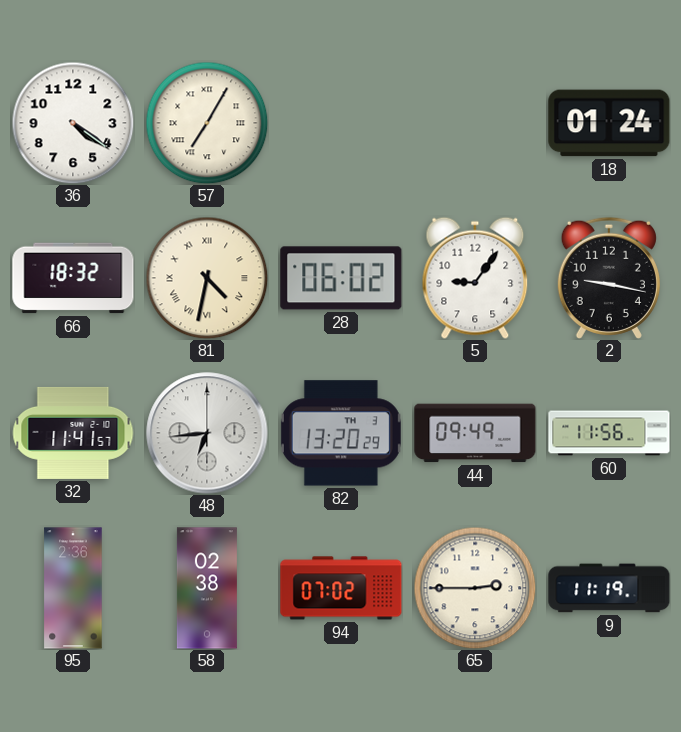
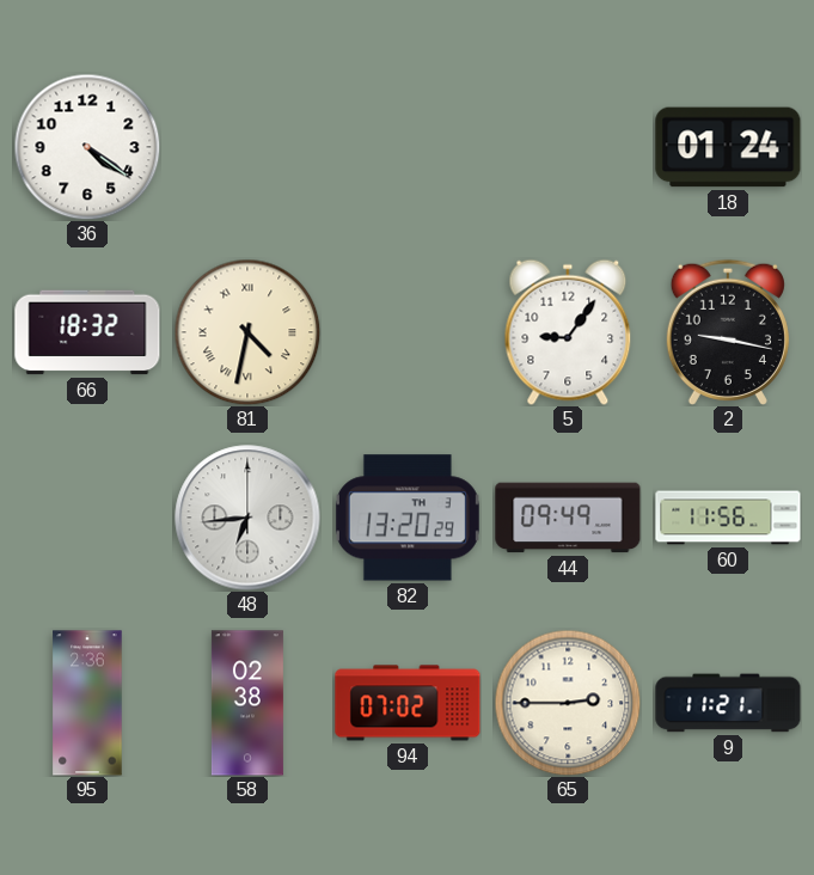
57: 7:05 -> none (207, 123)
28: 06:02 -> none (341, 278)
32: 11:41 -> none (73, 433)
9: 11:19 -> 11:21 (728, 703)
